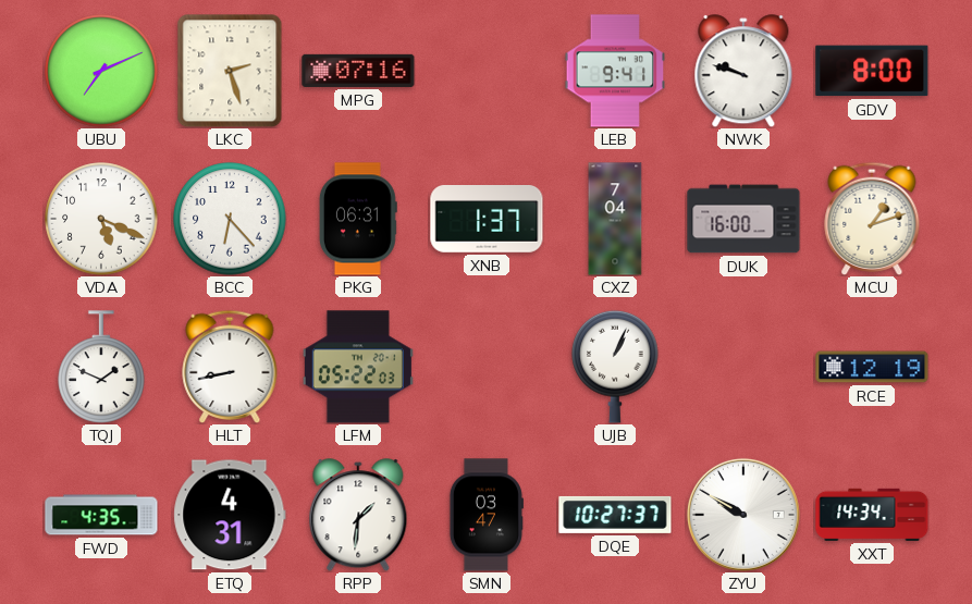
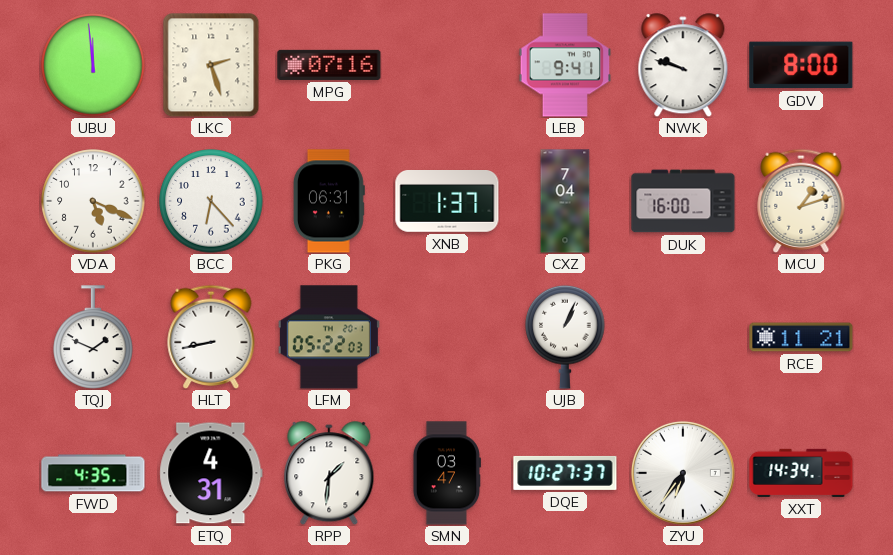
UBU: 7:11 -> 11:59 (93, 65)
RCE: 12:19 -> 11:21 (801, 337)
ZYU: 9:50 -> 6:36 (683, 473)
